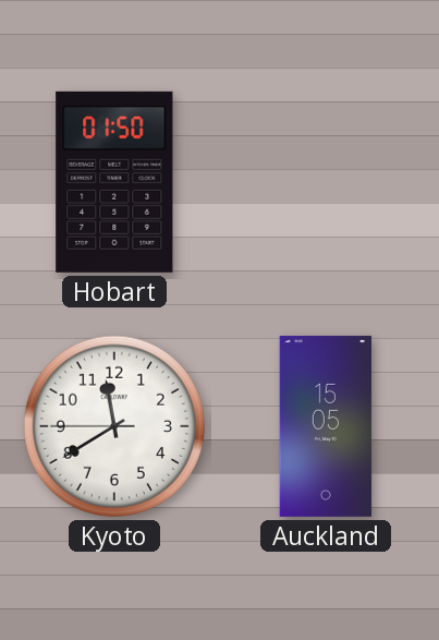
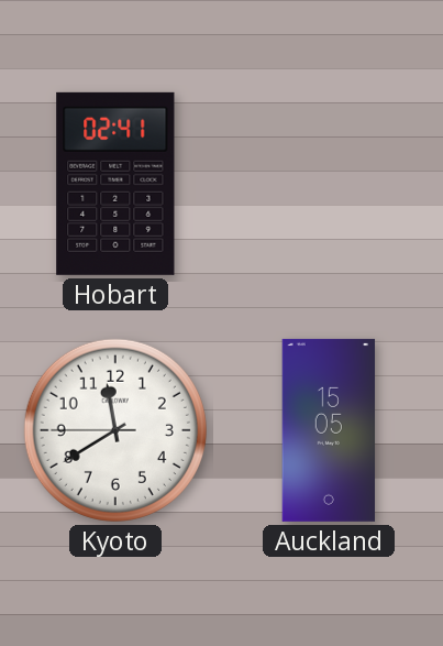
Hobart: 01:50 -> 02:41 (115, 184)
